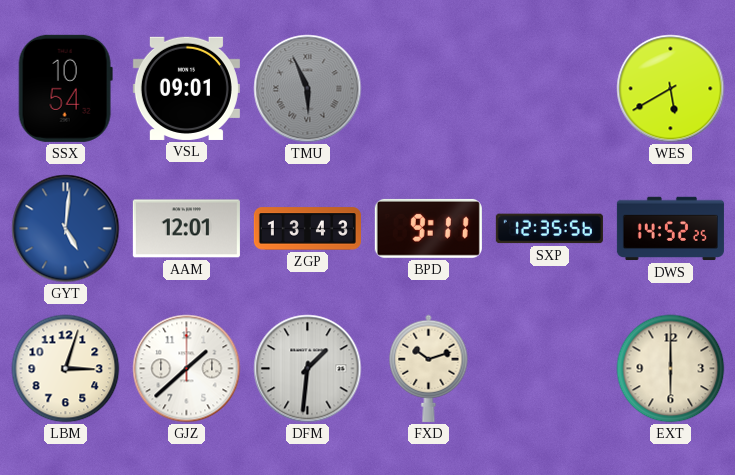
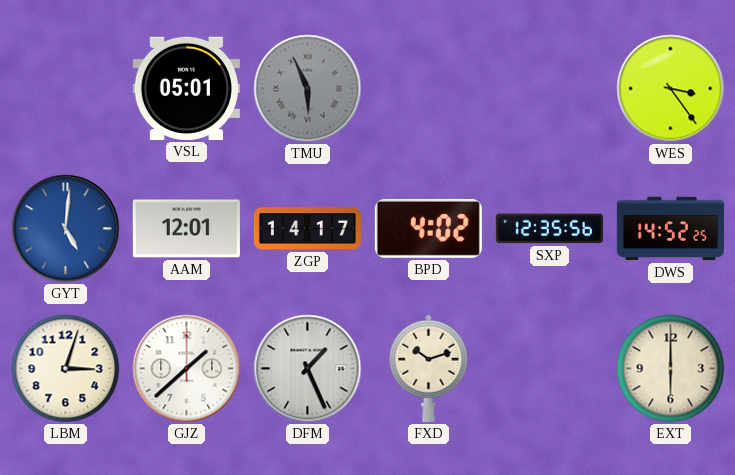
SSX: 10:54 -> none (65, 88)
VSL: 09:01 -> 05:01 (186, 88)
WES: 5:40 -> 3:24 (671, 89)
ZGP: 13:43 -> 14:17 (307, 229)
BPD: 9:11 -> 4:02 (428, 228)
DFM: 1:31 -> 1:26 (308, 369)
